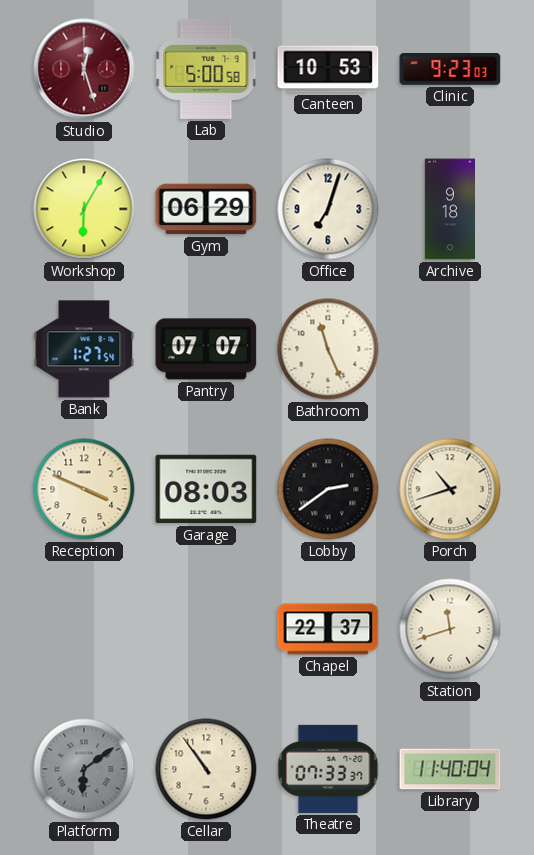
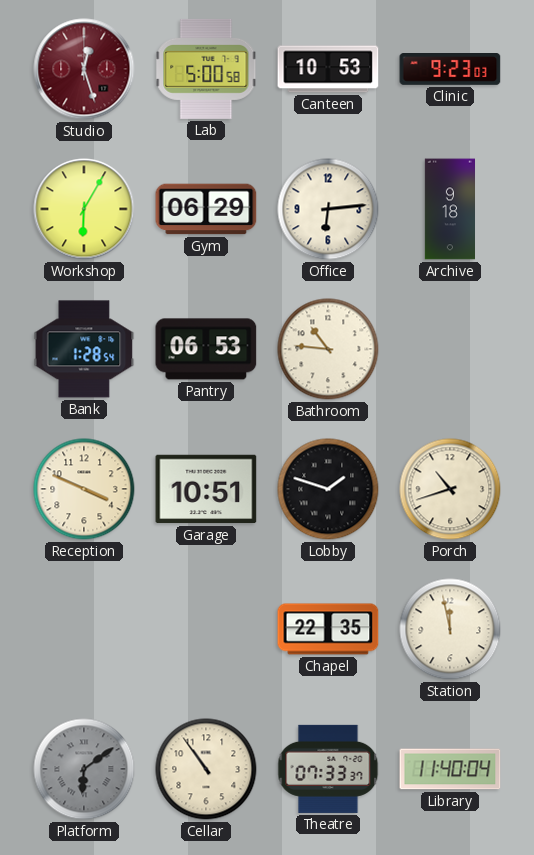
Office: 7:03 -> 6:14 (328, 209)
Bank: 1:27 -> 1:28 (84, 349)
Pantry: 07:07 -> 06:53 (206, 349)
Bathroom: 11:26 -> 10:46 (328, 349)
Garage: 08:03 -> 10:51 (206, 489)
Lobby: 2:39 -> 1:48 (328, 489)
Chapel: 22:37 -> 22:35 (328, 629)
Station: 11:42 -> 11:58 (450, 629)
